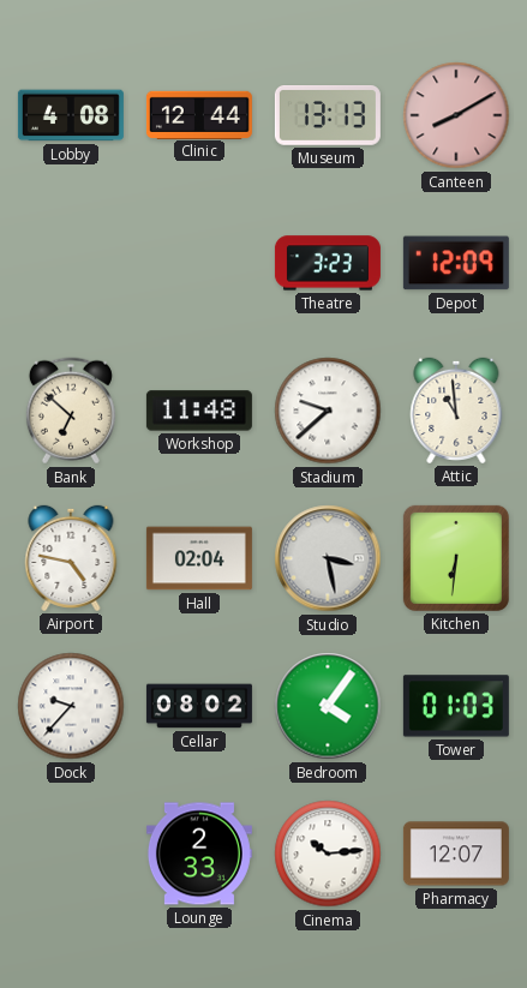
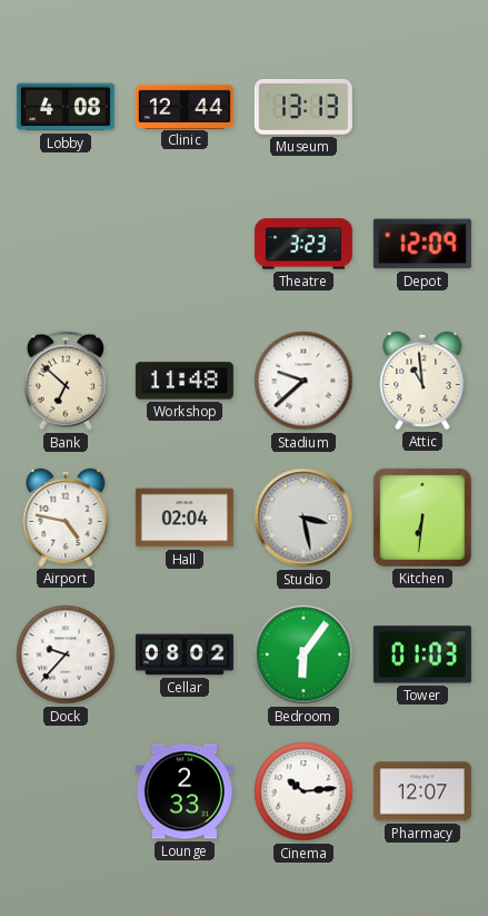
Canteen: 8:10 -> none (456, 115)
Bedroom: 4:06 -> 6:06 (303, 654)
